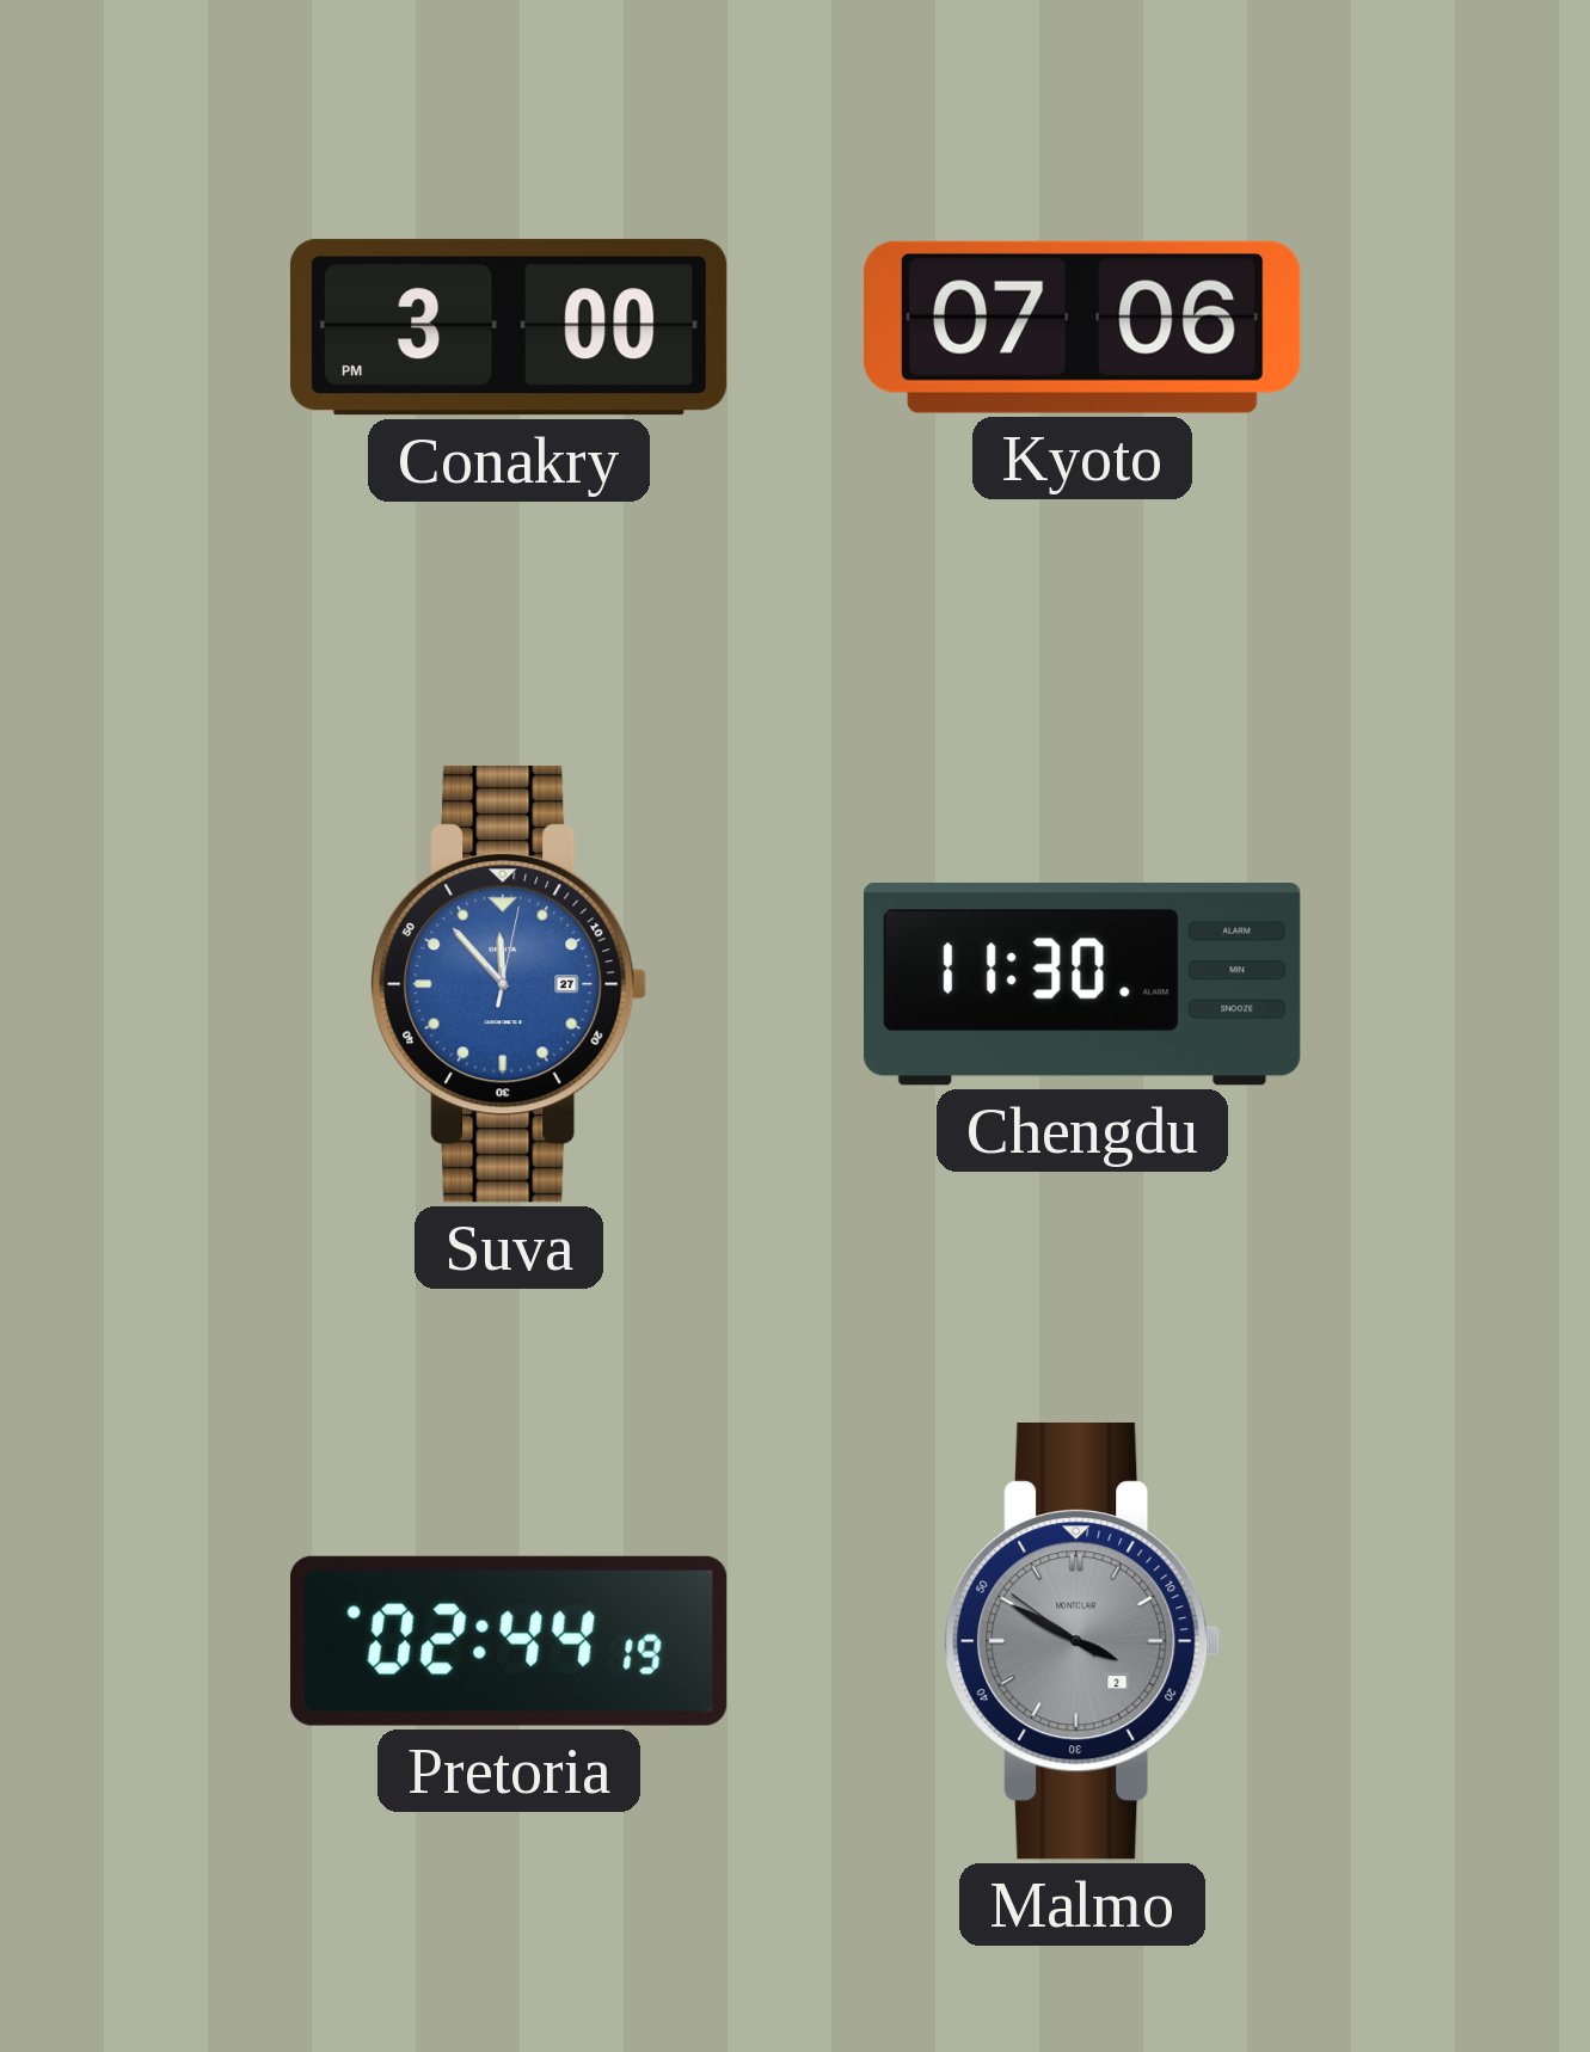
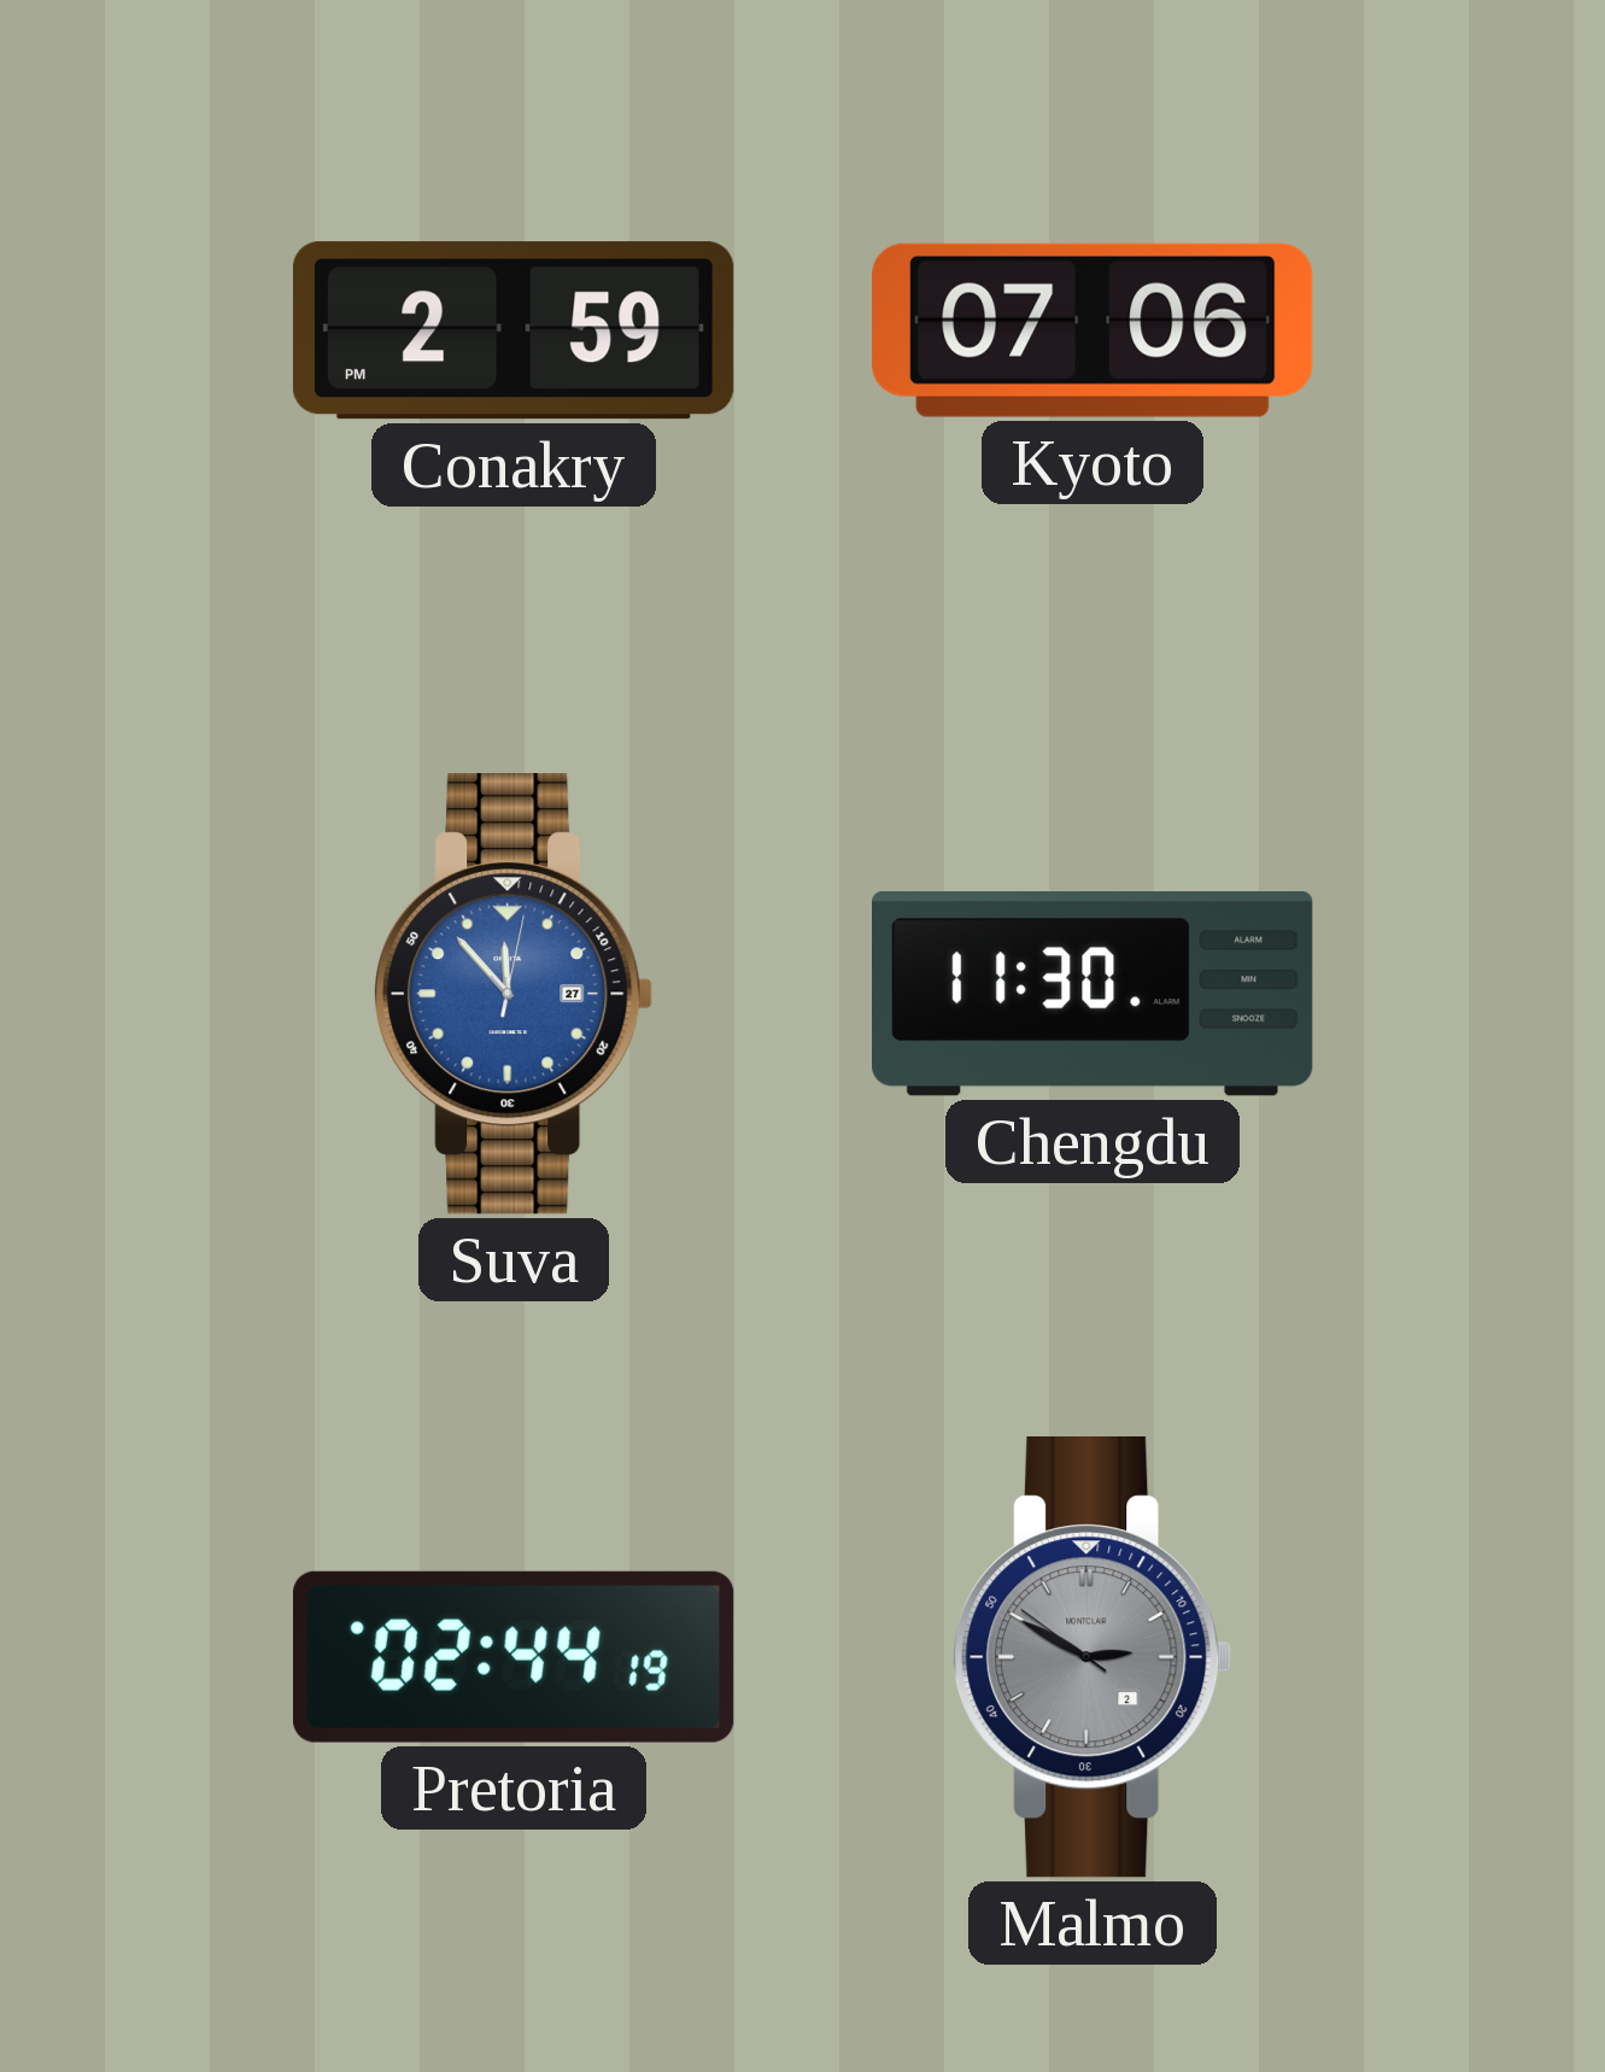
Conakry: 3:00 -> 2:59 (514, 330)
Malmo: 3:49 -> 2:49 (1093, 1657)
